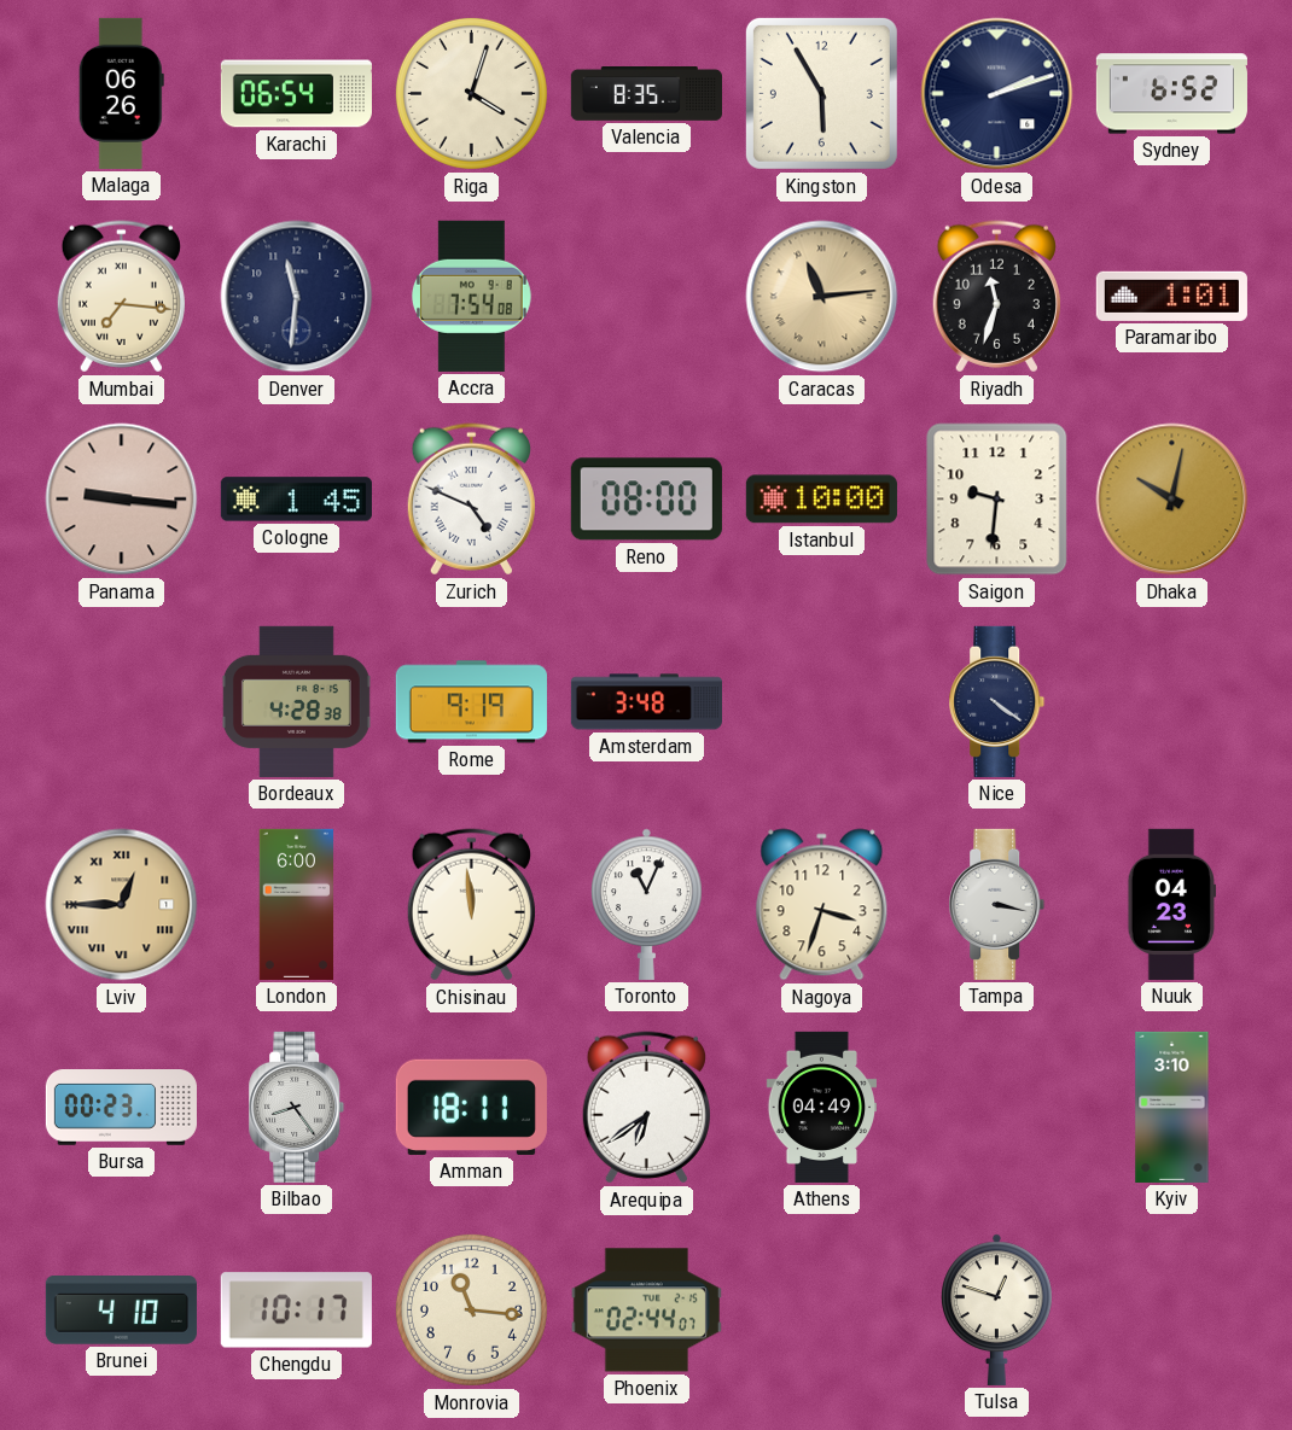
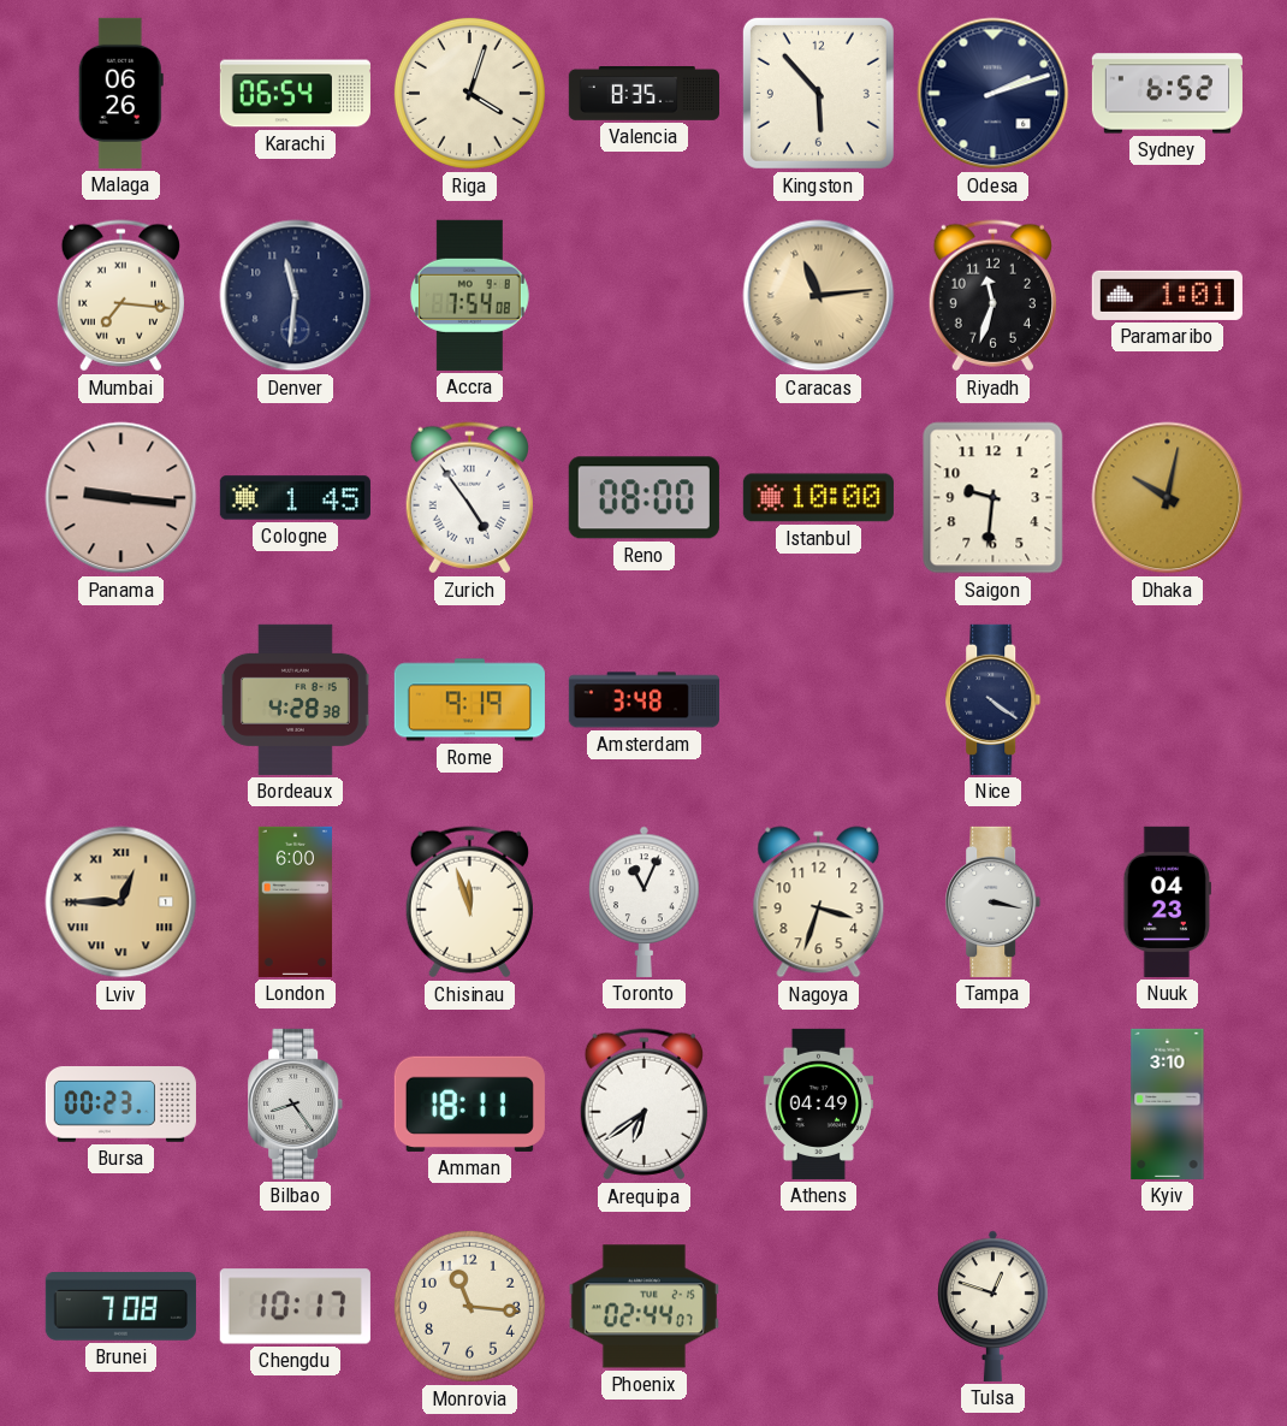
Kingston: 5:55 -> 5:53 (818, 93)
Zurich: 4:49 -> 4:54 (469, 498)
Chisinau: 11:59 -> 11:57 (469, 903)
Brunei: 4:10 -> 7:08 (120, 1307)
